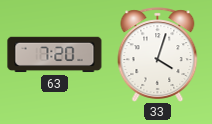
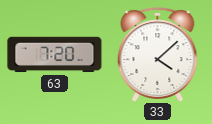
33: 4:03 -> 4:08 (158, 55)
